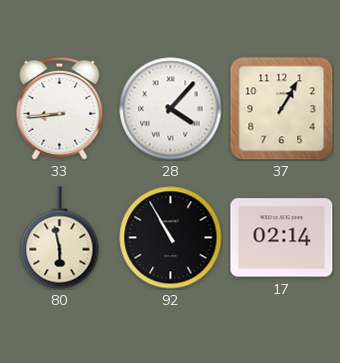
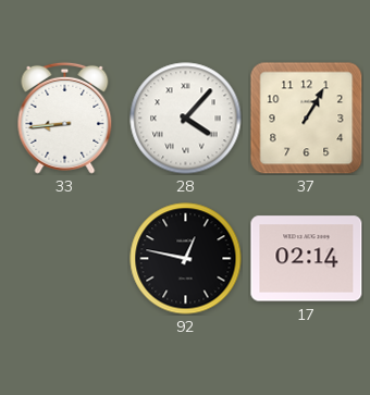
80: 5:58 -> none (60, 238)
92: 10:55 -> 12:47 (186, 259)
